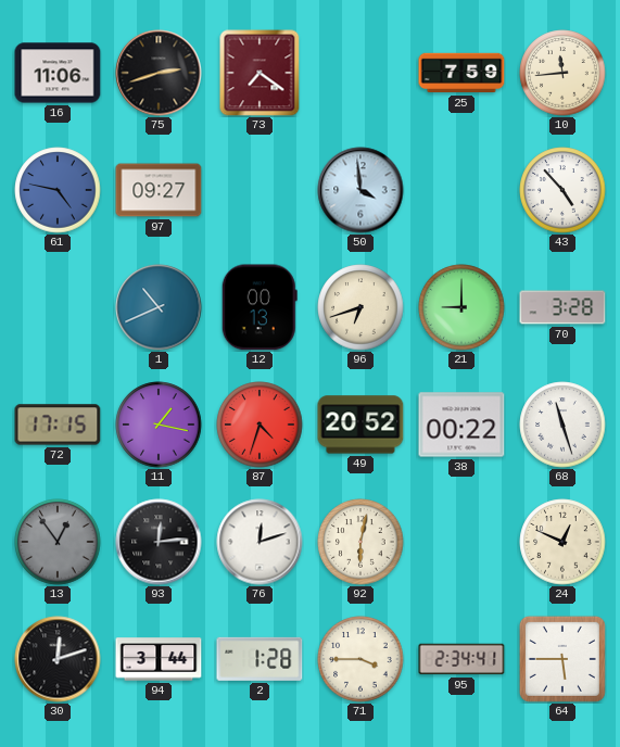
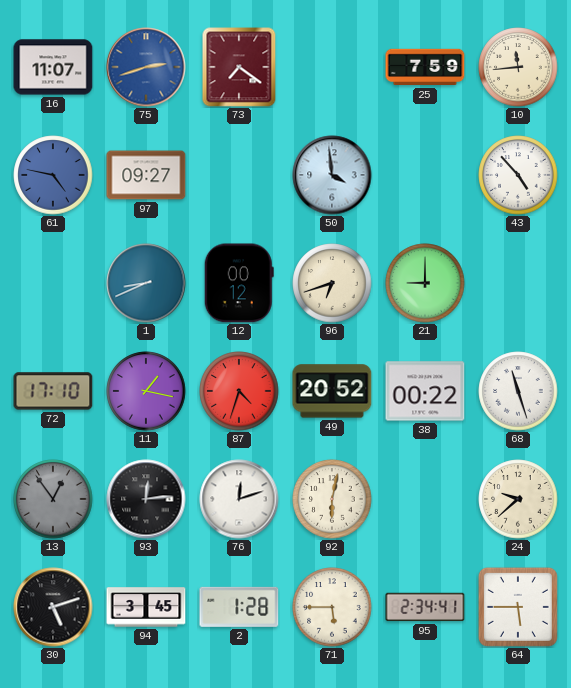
16: 11:06 -> 11:07 (53, 67)
75 dial: black -> blue (146, 67)
1: 10:41 -> 8:41 (146, 283)
12: 00:13 -> 00:12 (239, 283)
70: 3:28 -> none (562, 307)
72: 17:15 -> 17:10 (53, 391)
24: 12:49 -> 9:38 (518, 499)
30: 12:12 -> 5:12 (53, 607)
94: 3:44 -> 3:45 (146, 607)
71: 3:45 -> 5:45 (332, 607)
